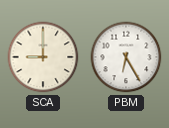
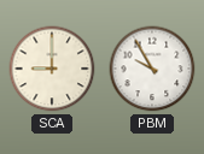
PBM: 6:25 -> 9:55 (152, 69)
